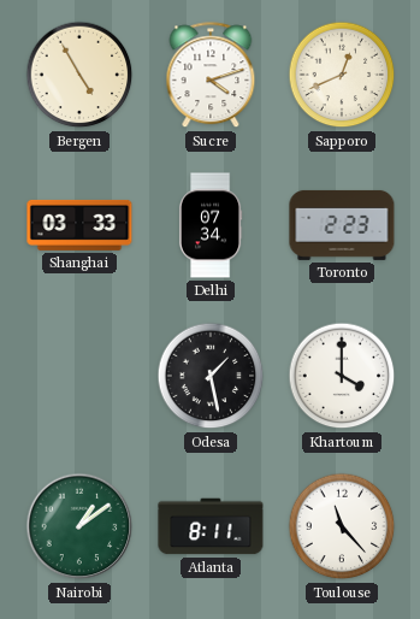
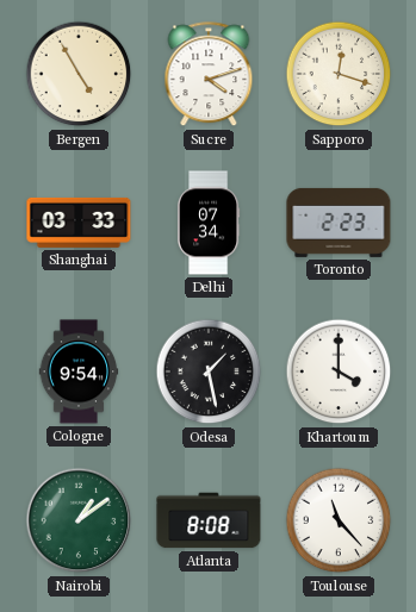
Sapporo: 12:41 -> 12:18 (339, 74)
Cologne: none -> 9:54 (79, 371)
Atlanta: 8:11 -> 8:08 (209, 520)
